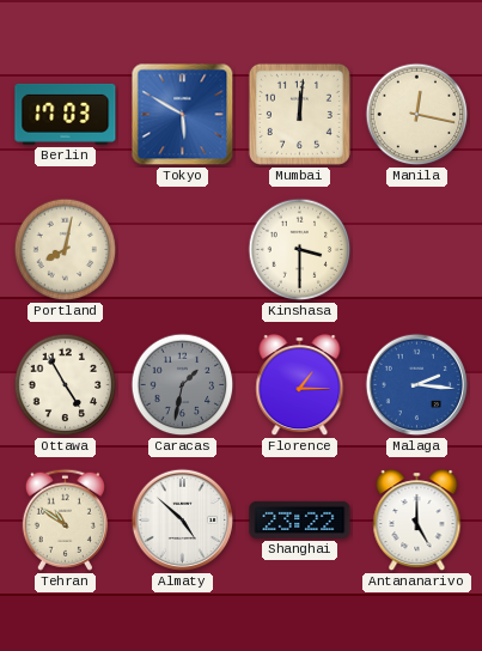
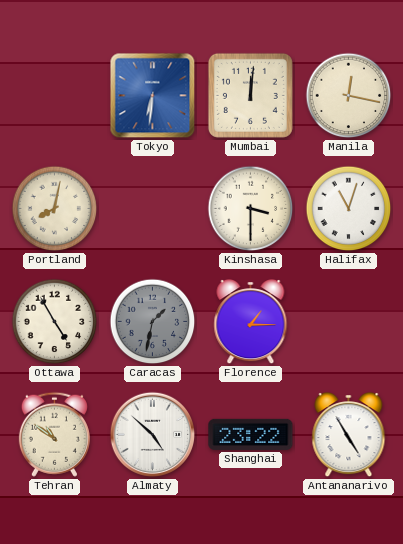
Berlin: 17:03 -> none (66, 114)
Tokyo: 5:50 -> 6:31 (153, 96)
Halifax: none -> 11:03 (349, 209)
Malaga: 2:16 -> none (417, 385)
Antananarivo: 5:00 -> 4:55 (349, 436)
